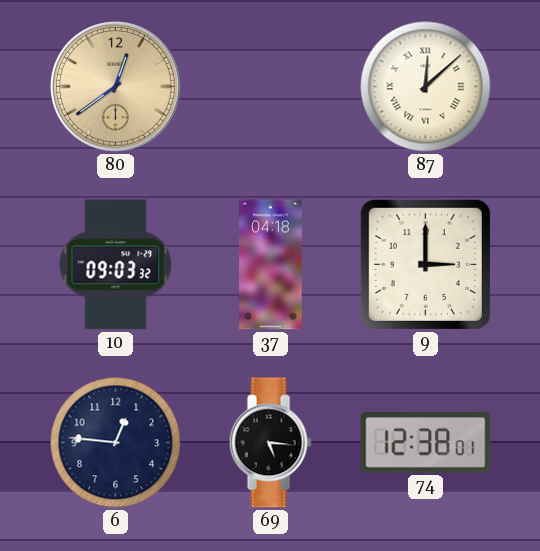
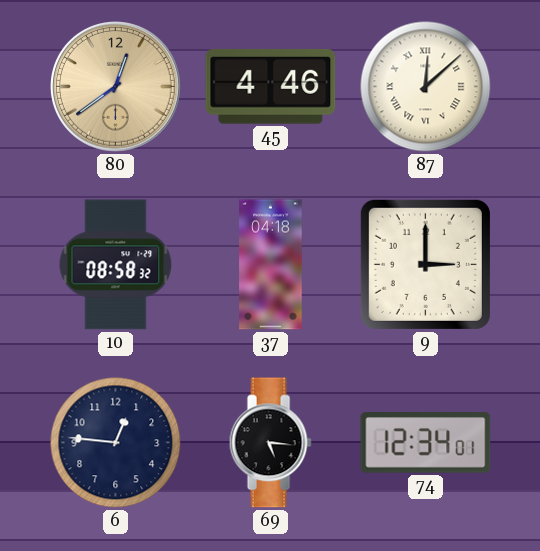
45: none -> 4:46 (271, 86)
10: 09:03 -> 08:58 (116, 265)
74: 12:38 -> 12:34 (426, 443)
